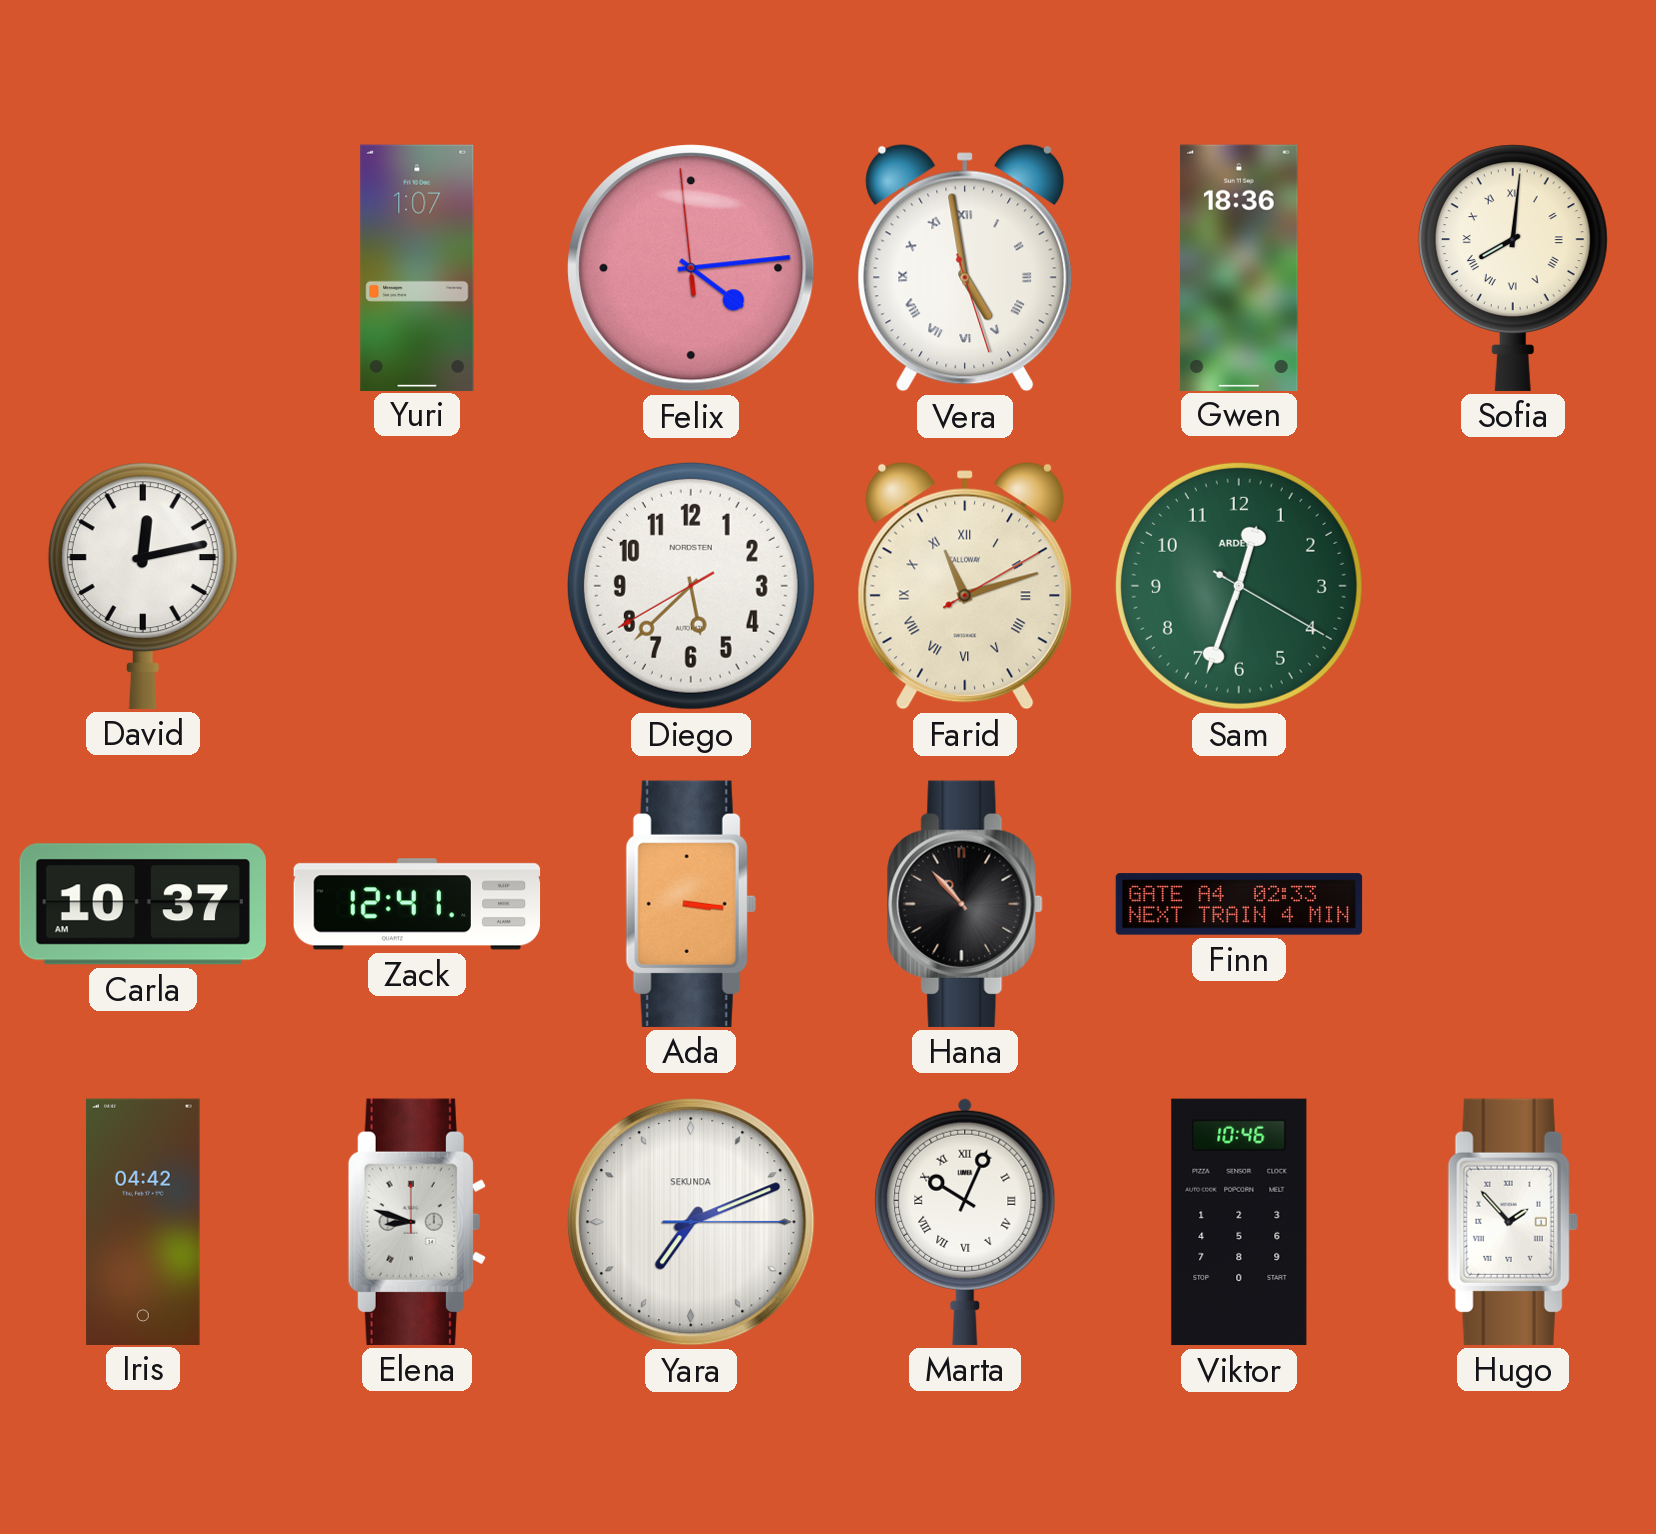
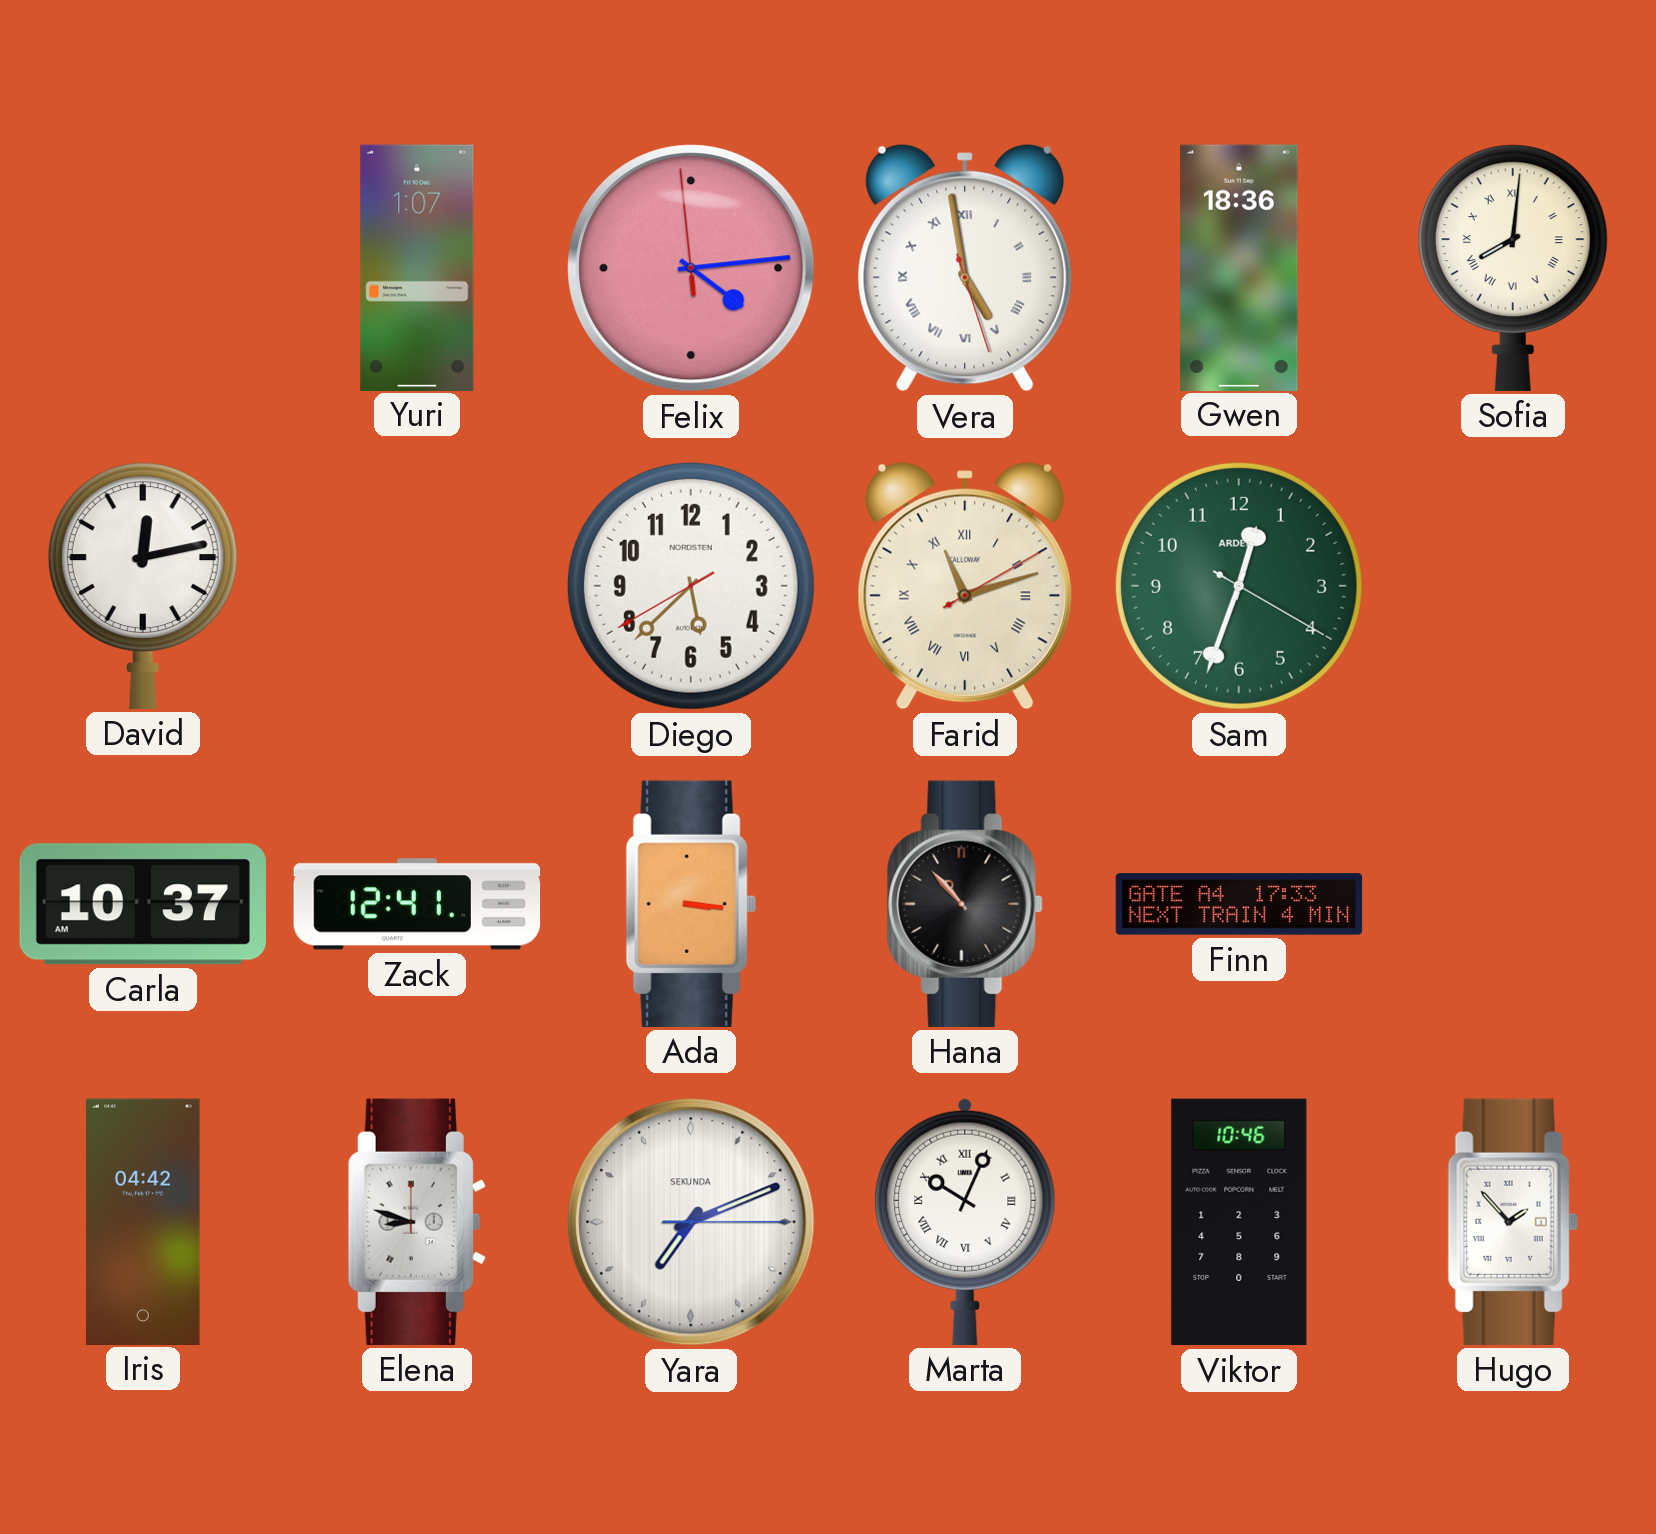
Finn: 02:33 -> 17:33 (1239, 904)
